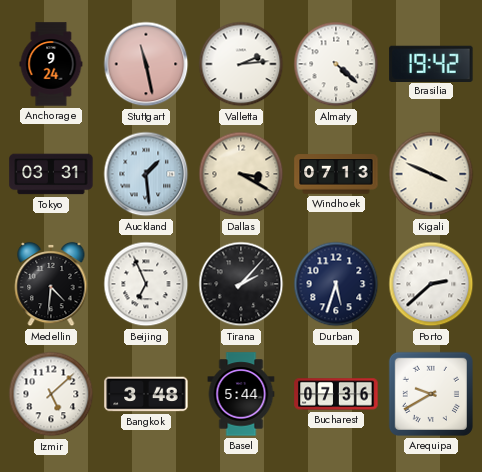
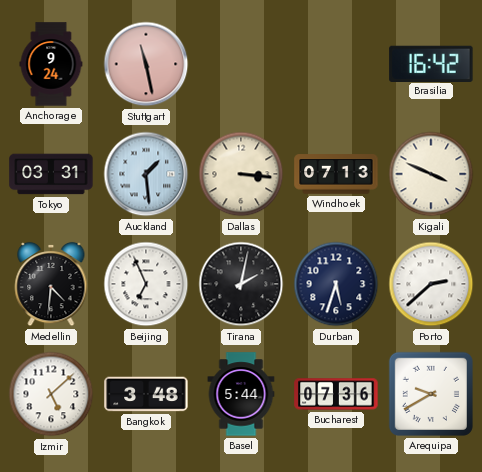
Valletta: 2:14 -> none (241, 64)
Almaty: 4:22 -> none (336, 64)
Brasilia: 19:42 -> 16:42 (431, 63)
Dallas: 3:20 -> 3:16 (241, 174)
Tirana: 2:07 -> 2:02 (241, 284)
